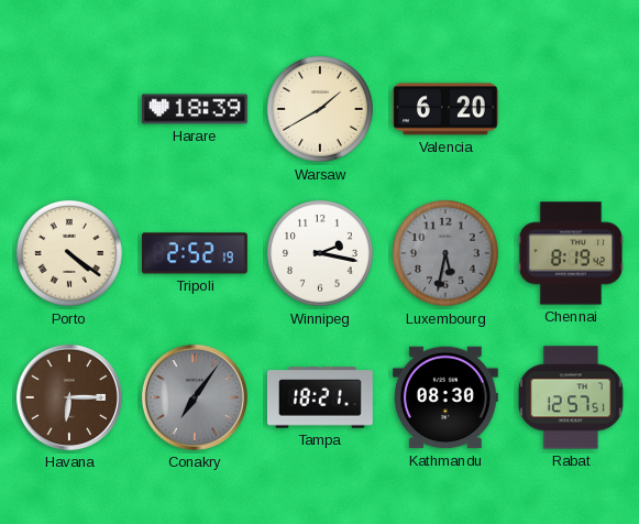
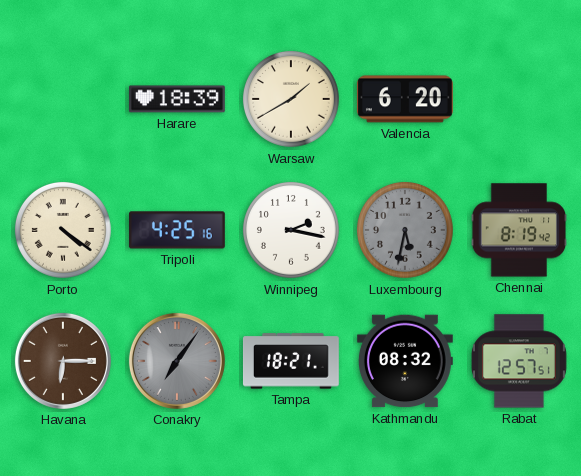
Tripoli: 2:52 -> 4:25 (177, 230)
Kathmandu: 08:30 -> 08:32 (405, 361)
